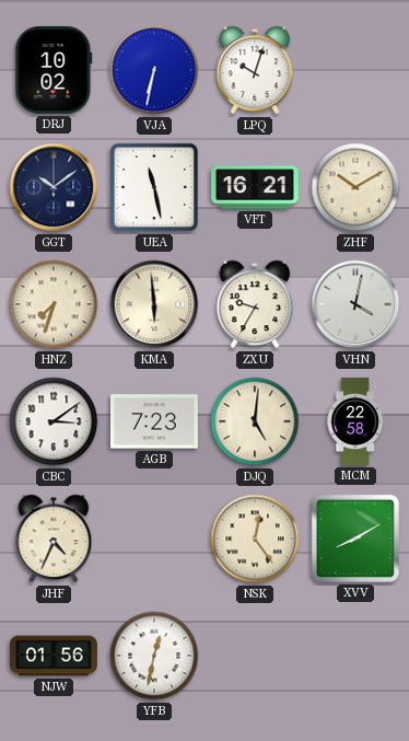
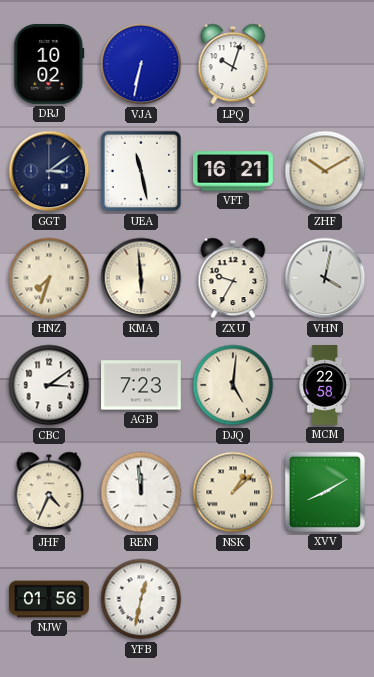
GGT: 10:09 -> 3:09 (49, 171)
REN: none -> 11:59 (141, 492)
NSK: 12:24 -> 1:08 (233, 492)
